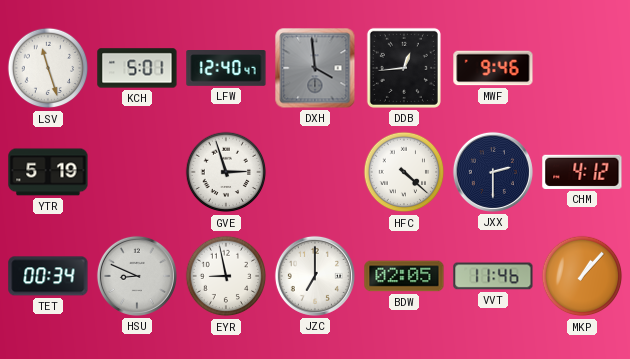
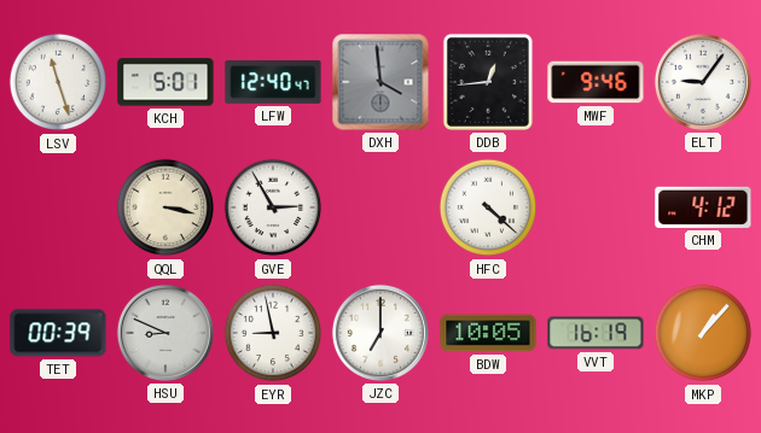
ELT: none -> 9:06 (703, 82)
YTR: 5:19 -> none (48, 172)
QQL: none -> 3:17 (165, 207)
GVE: 2:57 -> 2:55 (273, 207)
JXX: 2:30 -> none (493, 172)
TET: 00:34 -> 00:39 (58, 333)
BDW: 02:05 -> 10:05 (488, 333)
VVT: 11:46 -> 16:19 (596, 333)
